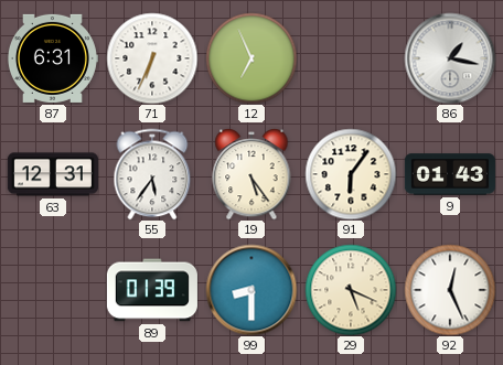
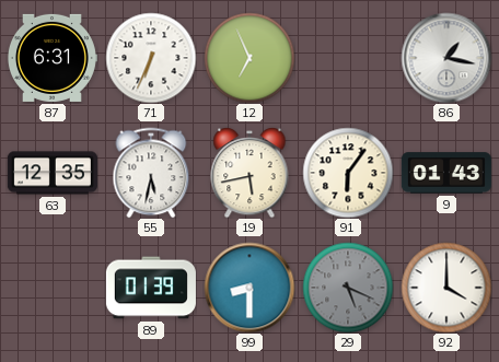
63: 12:31 -> 12:35 (53, 173)
55: 5:36 -> 5:32 (151, 173)
19: 5:24 -> 5:43 (249, 173)
29 dial: cream -> grey (348, 288)
92: 12:26 -> 4:00 (446, 288)
